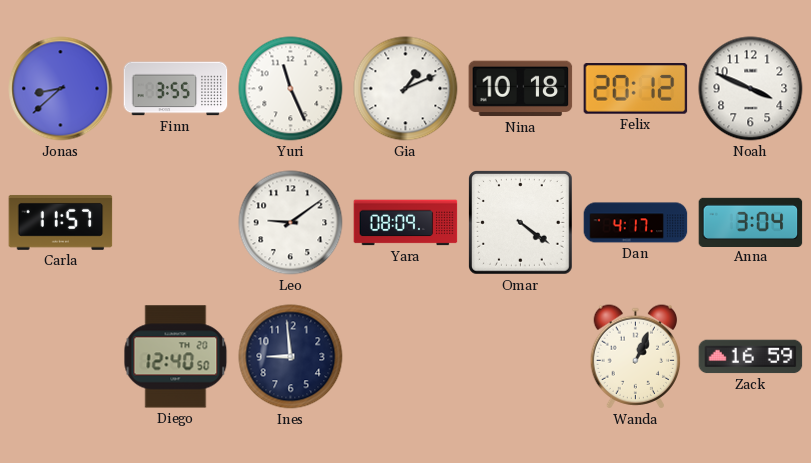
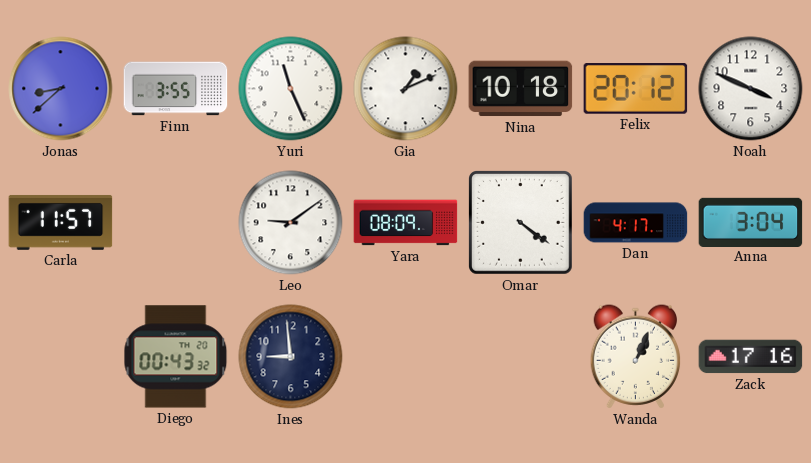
Diego: 12:40 -> 00:43 (176, 357)
Zack: 16:59 -> 17:16 (751, 357)
